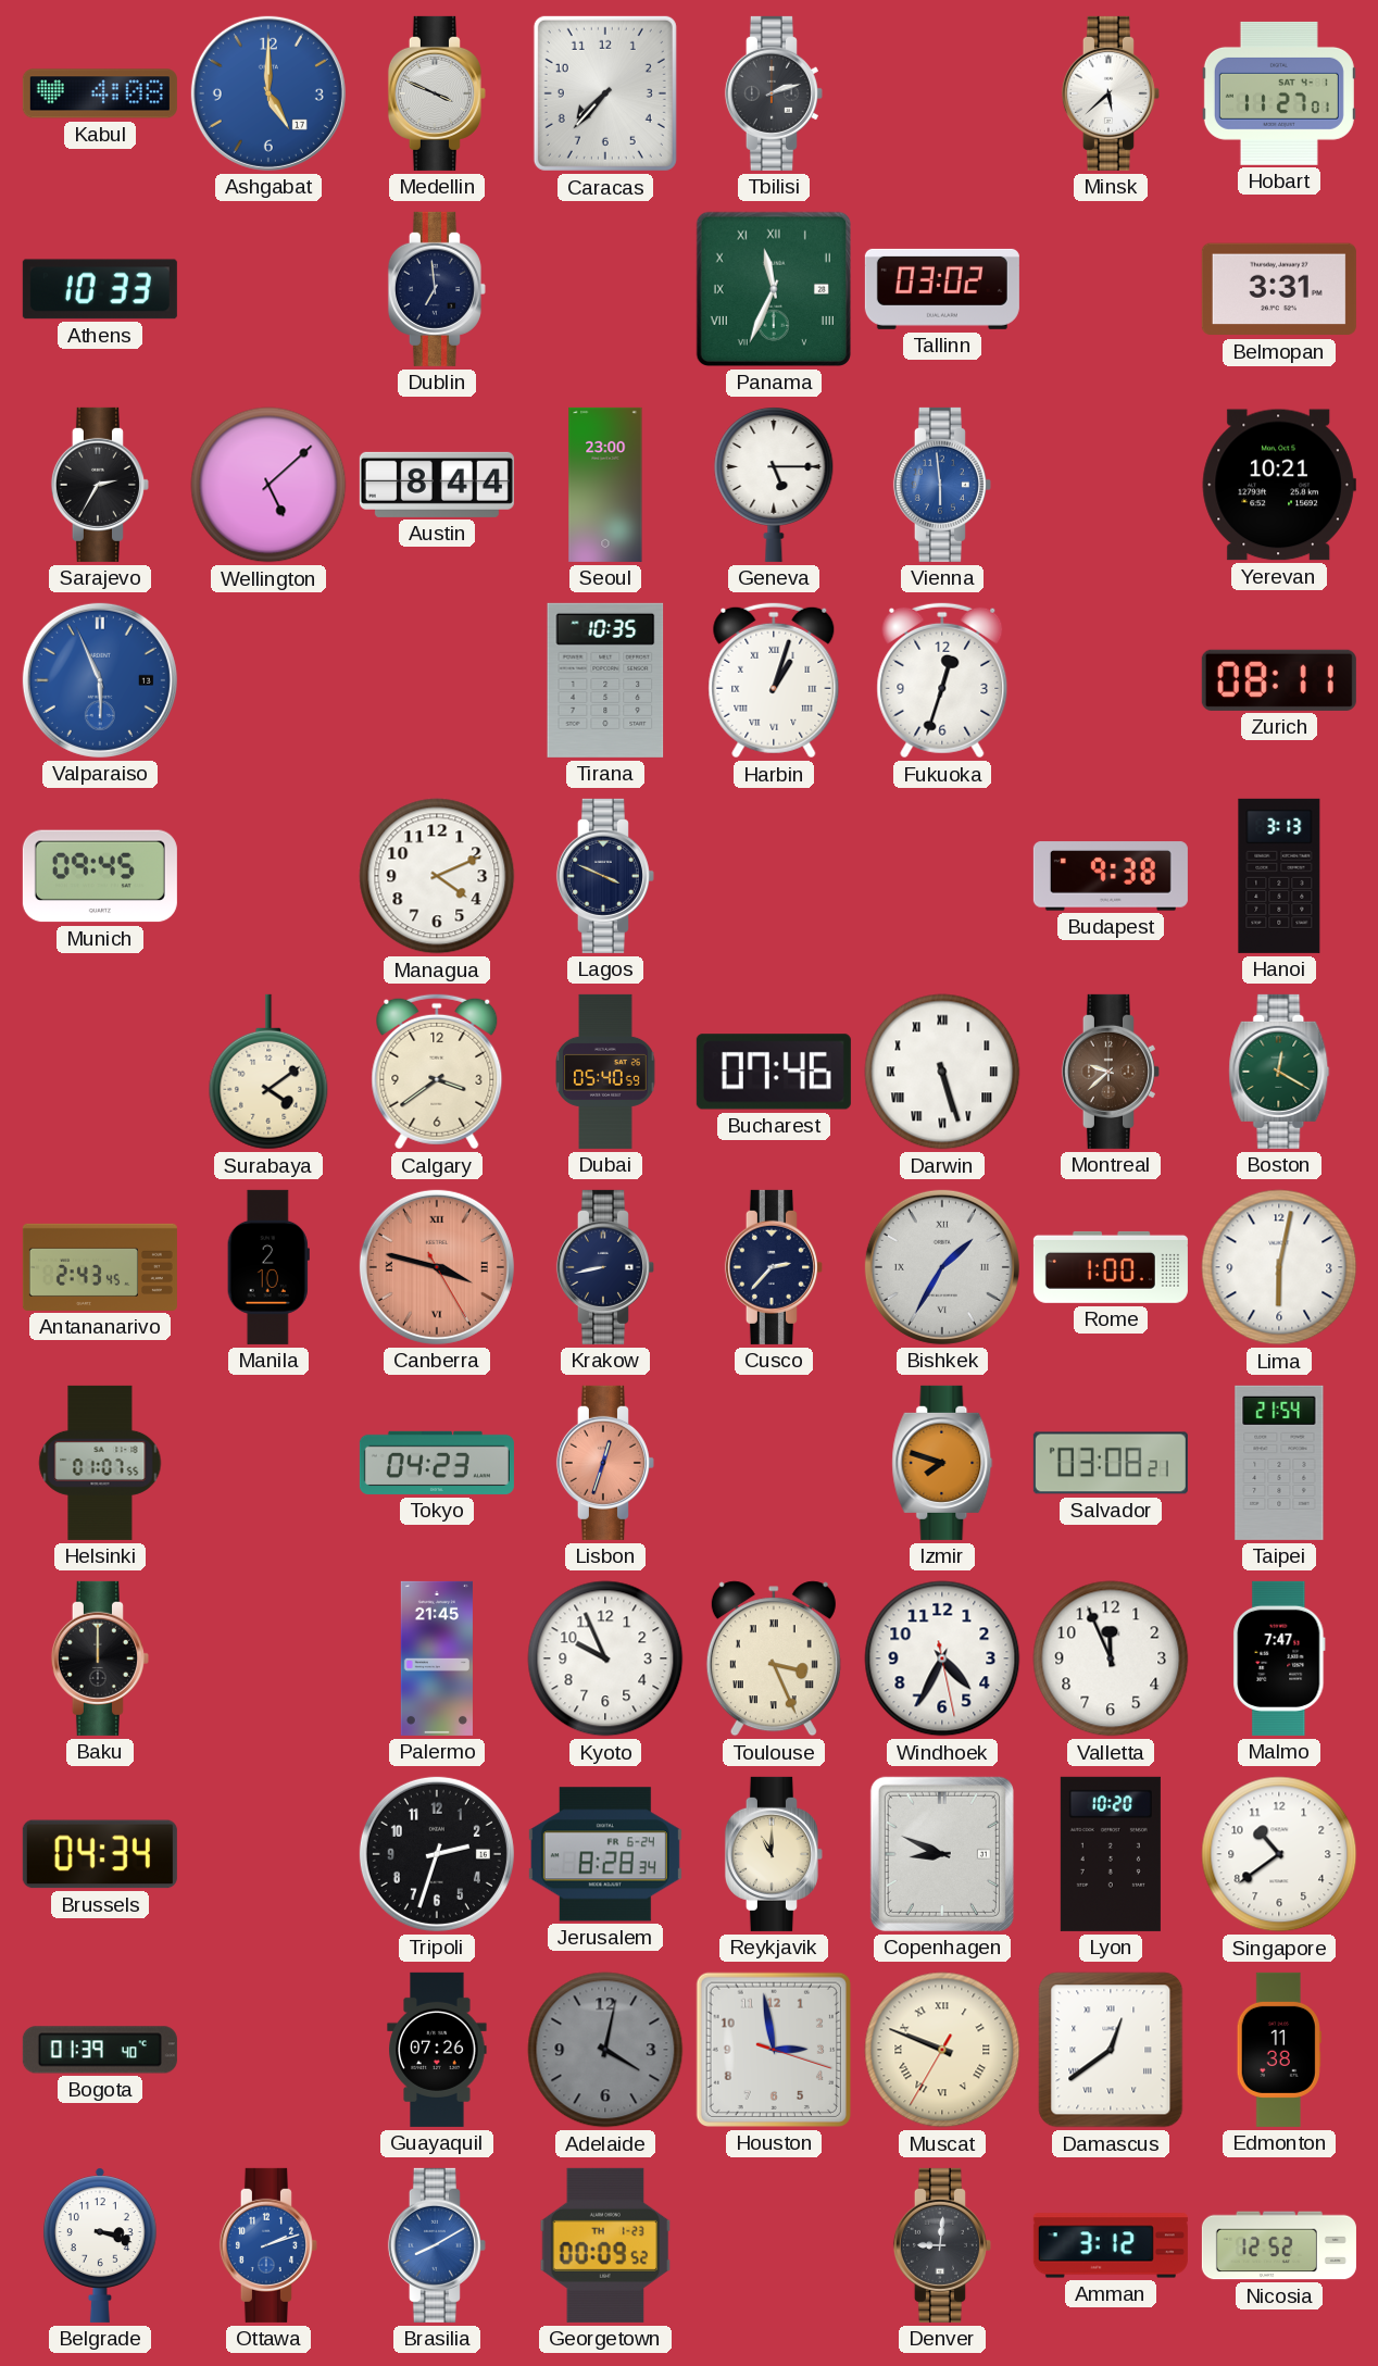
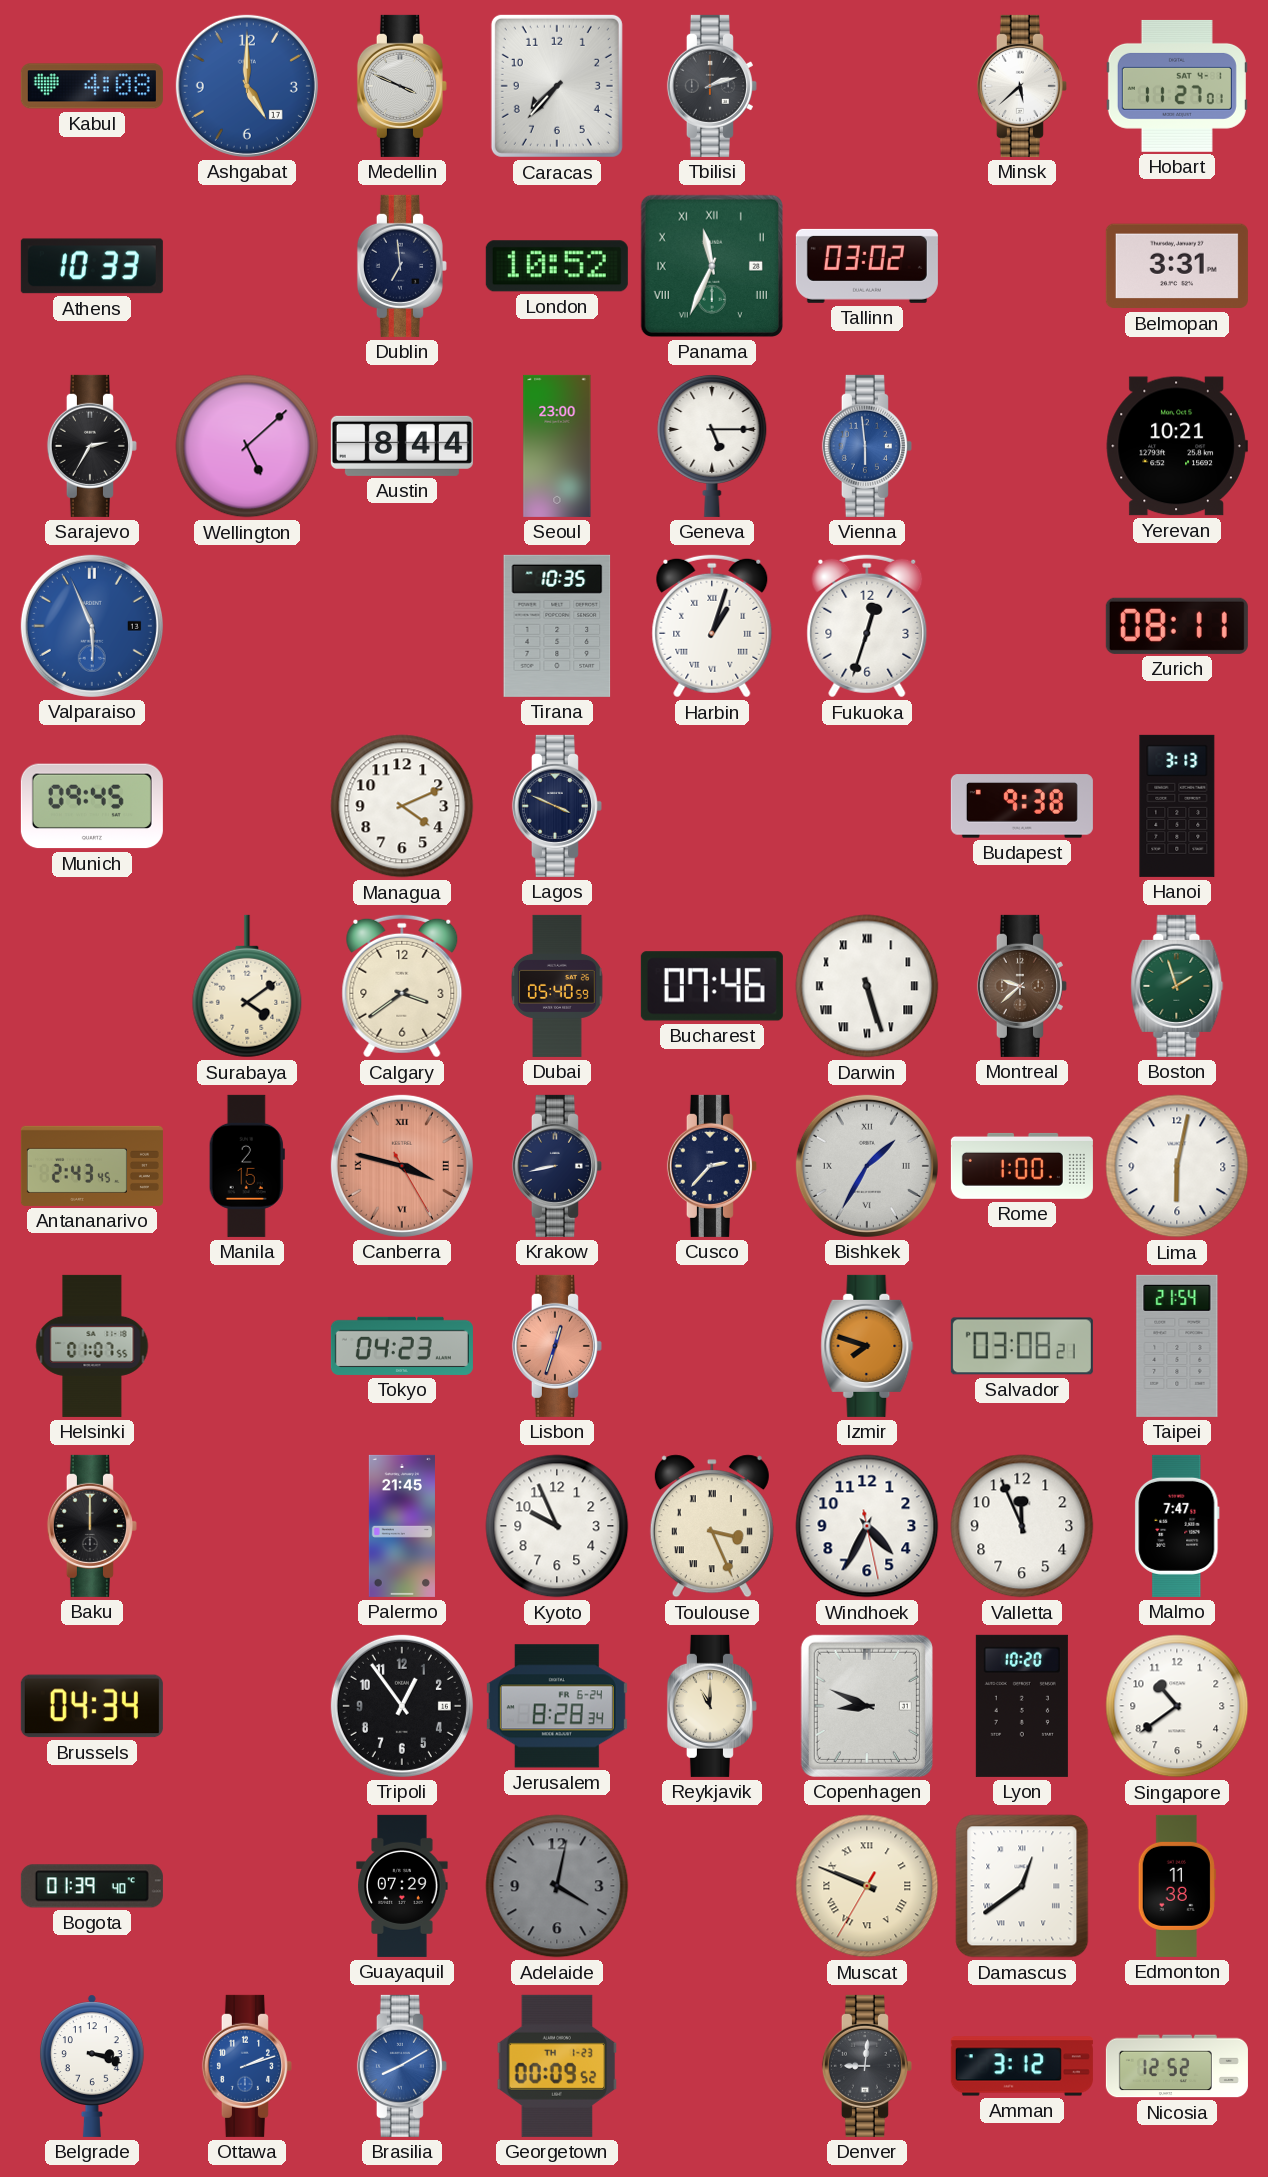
London: none -> 10:52 (557, 266)
Boston: 12:20 -> 1:57 (1177, 986)
Manila: 2:10 -> 2:15 (247, 1166)
Tripoli: 2:33 -> 12:54 (402, 1706)
Guayaquil: 07:26 -> 07:29 (402, 1886)
Houston: 2:58 -> none (774, 2050)
